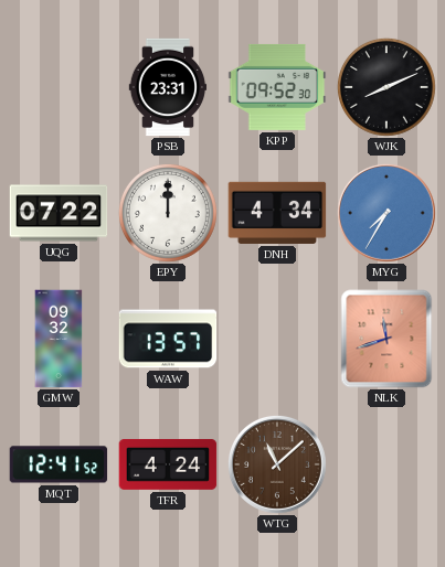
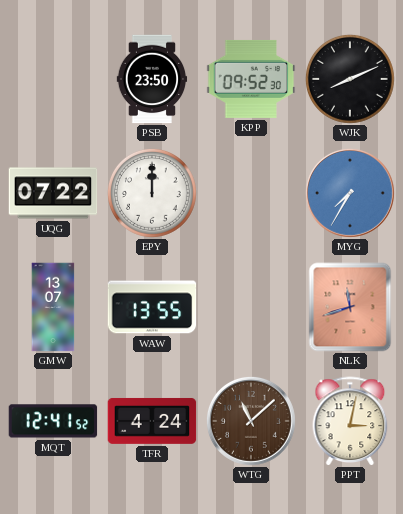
PSB: 23:31 -> 23:50 (152, 79)
DNH: 4:34 -> none (277, 213)
GMW: 09:32 -> 13:07 (53, 307)
WAW: 13:57 -> 13:55 (152, 307)
PPT: none -> 3:02 (350, 421)
